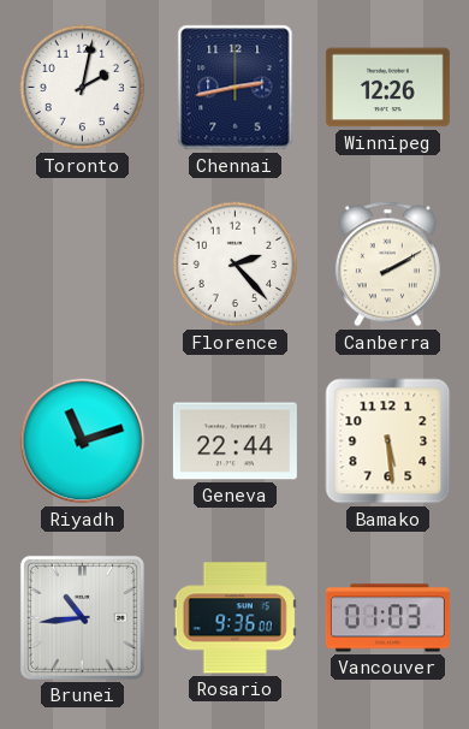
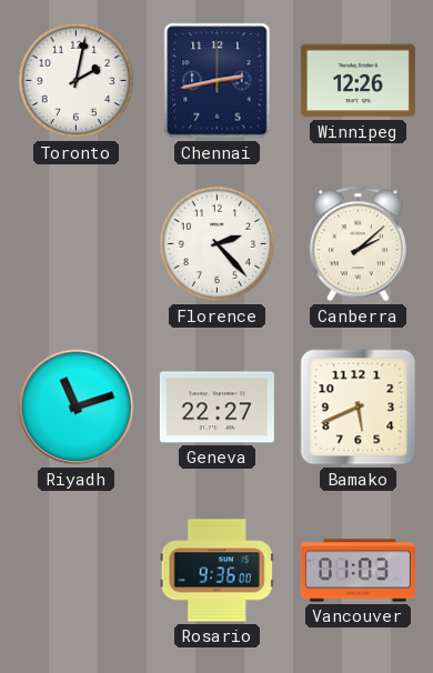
Canberra: 2:10 -> 2:08 (358, 244)
Geneva: 22:44 -> 22:27 (216, 408)
Bamako: 5:29 -> 5:41 (359, 408)
Brunei: 10:44 -> none (82, 617)
